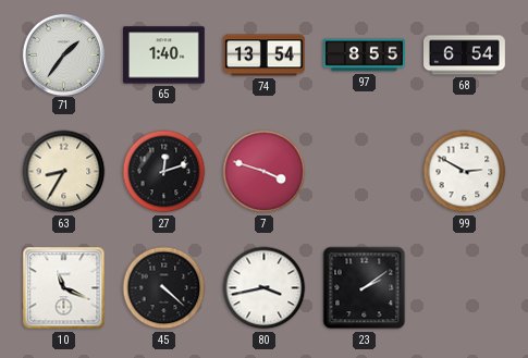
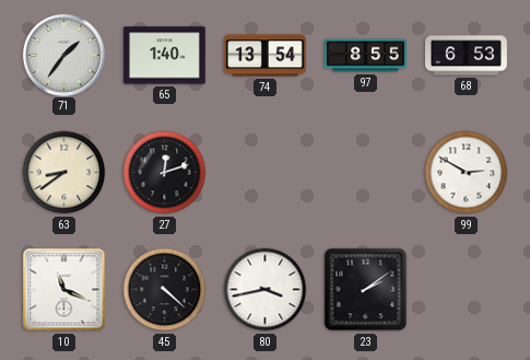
68: 6:54 -> 6:53 (467, 56)
63: 8:35 -> 8:39 (64, 173)
7: 3:48 -> none (265, 172)
